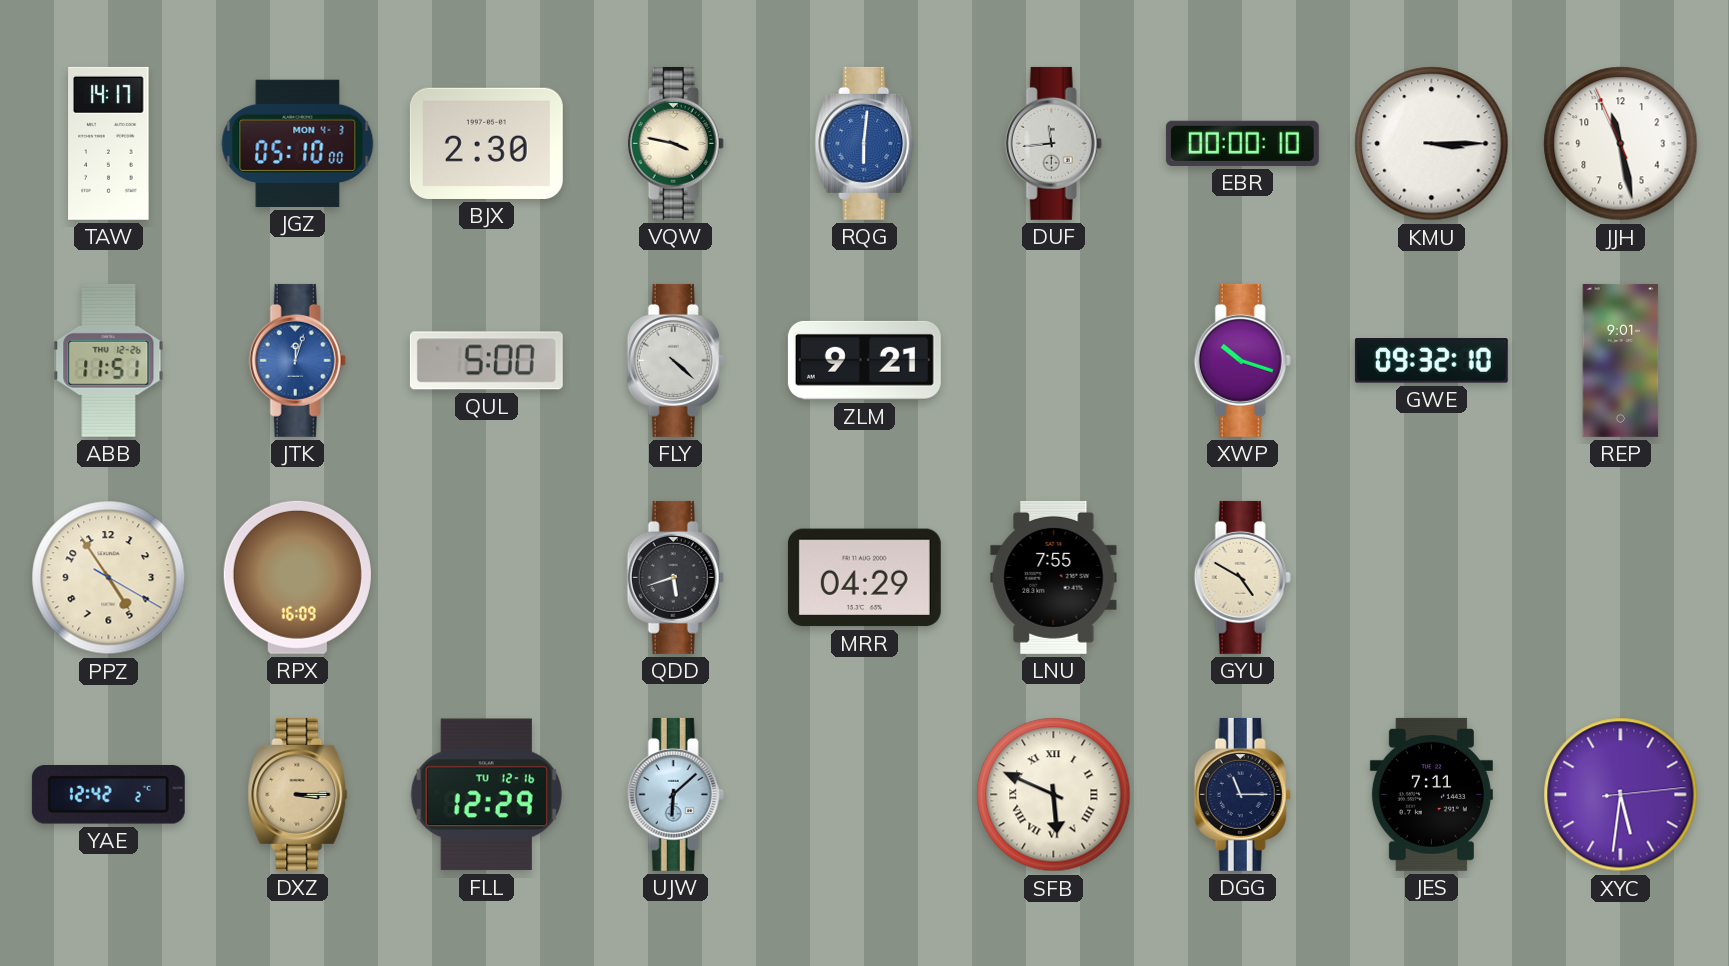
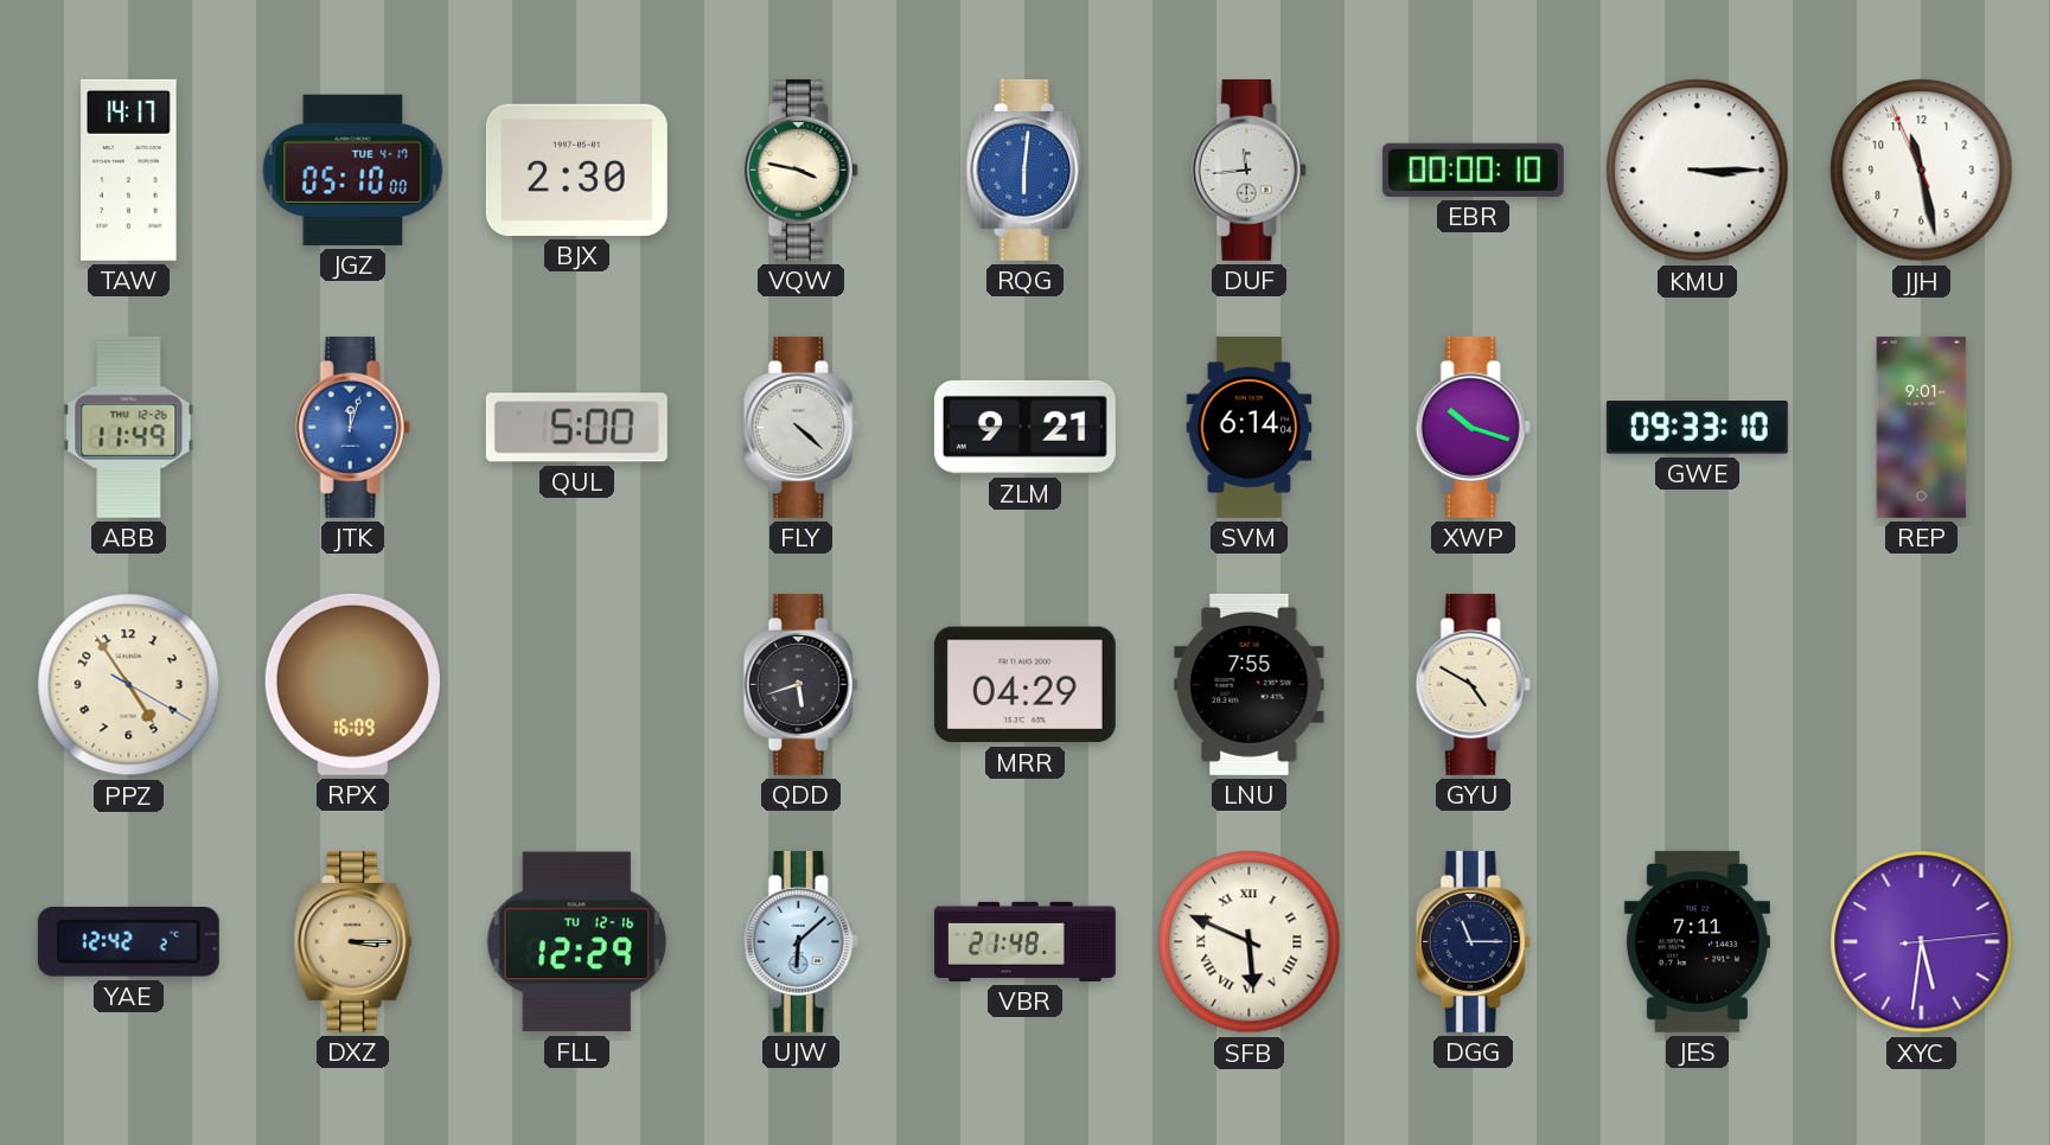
JGZ date: MON 4-3 -> TUE 4-17 (353, 169)
ABB: 11:51 -> 11:49 (129, 427)
SVM: none -> 6:14 (1250, 427)
GWE: 09:32 -> 09:33 (1697, 428)
VBR: none -> 21:48 (1024, 941)
